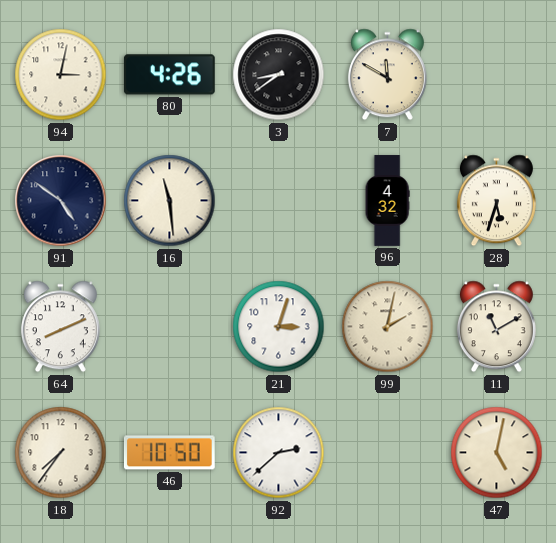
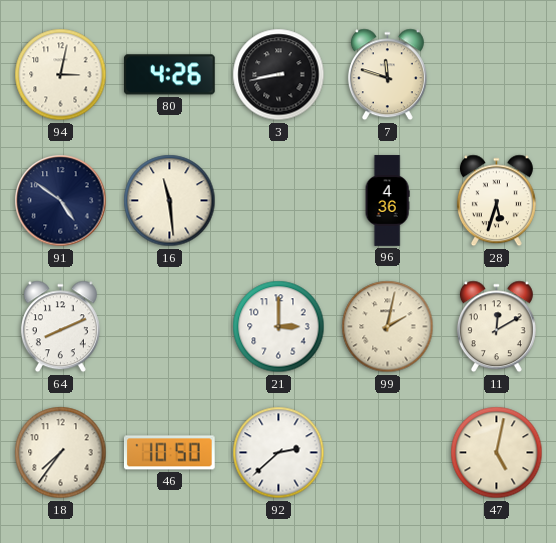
3: 8:39 -> 8:43 (279, 75)
7: 11:50 -> 11:48 (387, 75)
96: 4:32 -> 4:36 (387, 201)
21: 3:03 -> 3:00 (279, 327)
11: 11:10 -> 12:10 (496, 327)
